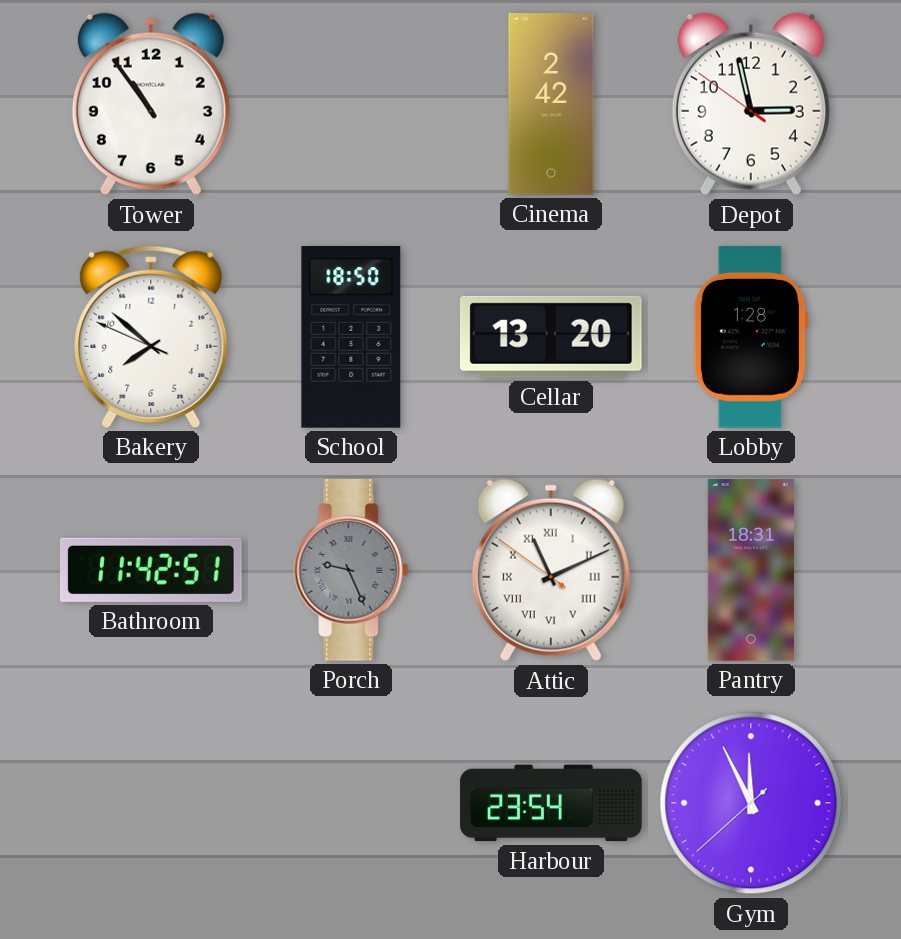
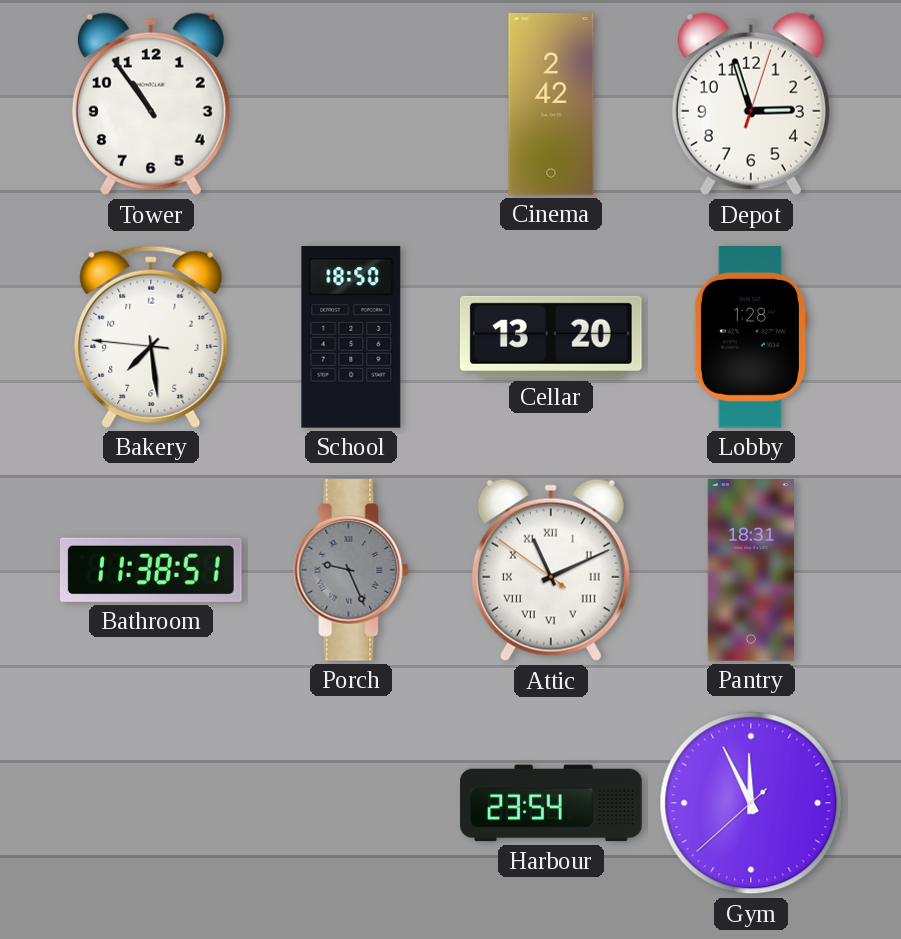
Depot: 2:57:51 -> 2:57:03 (751, 104)
Bakery: 7:51 -> 7:28 (151, 337)
Bathroom: 11:42 -> 11:38 (151, 570)
